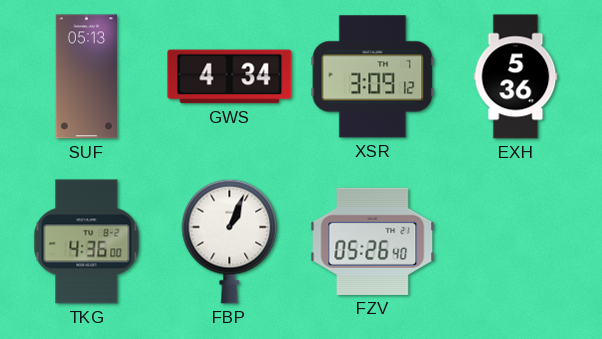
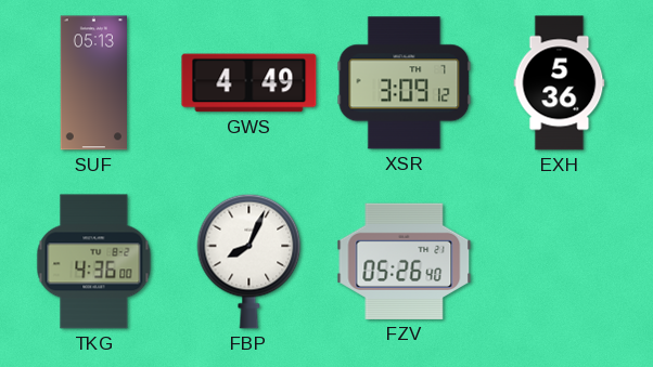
GWS: 4:34 -> 4:49 (249, 83)
FBP: 1:04 -> 8:04 (249, 261)
